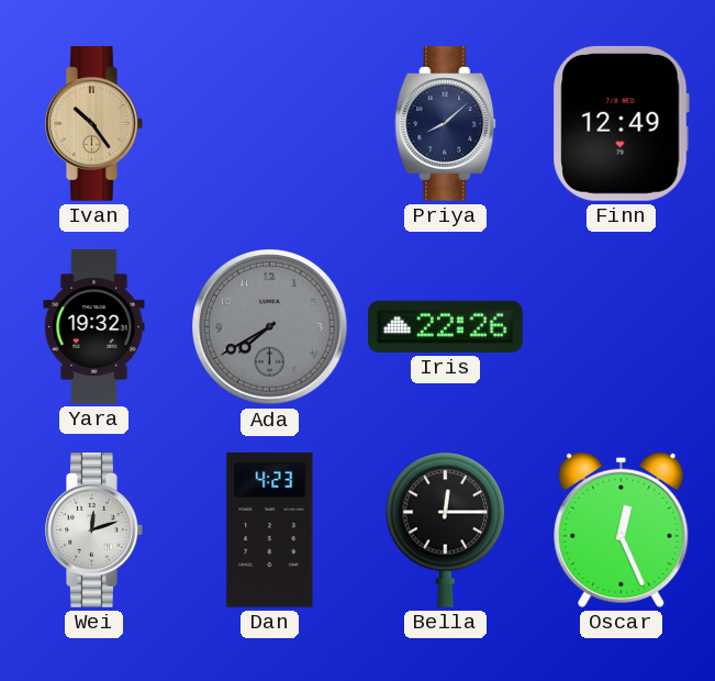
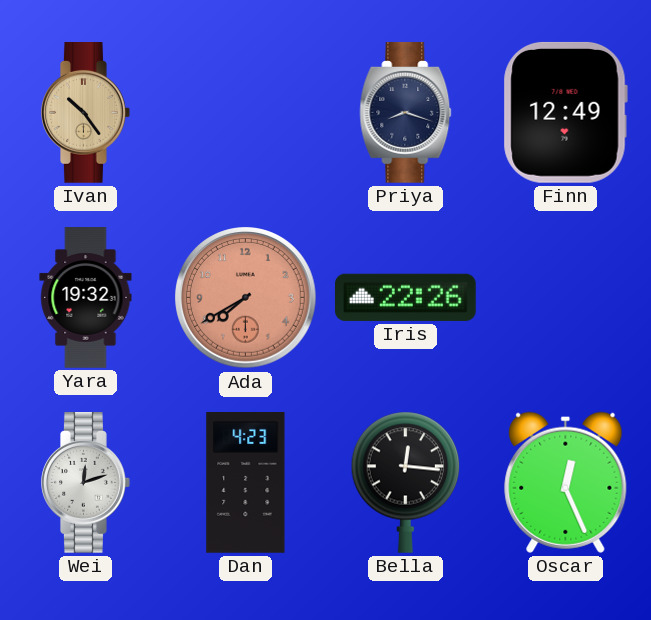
Priya: 8:08 -> 8:18 (406, 113)
Ada dial: grey -> salmon (246, 298)
Bella: 12:15 -> 12:16 (406, 482)
